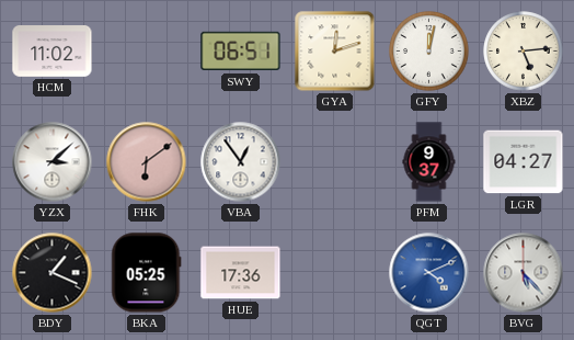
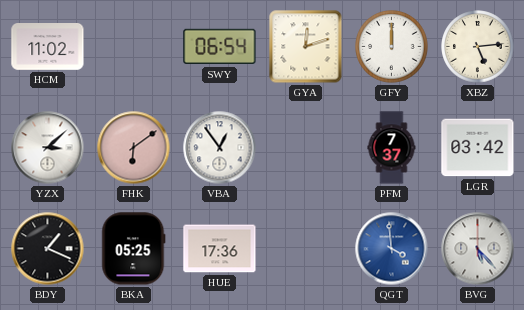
SWY: 06:51 -> 06:54 (220, 47)
GFY: 12:02 -> 12:00 (392, 47)
PFM: 9:37 -> 7:37 (392, 148)
LGR: 04:27 -> 03:42 (478, 148)
QGT: 4:11 -> 3:59 (392, 249)
